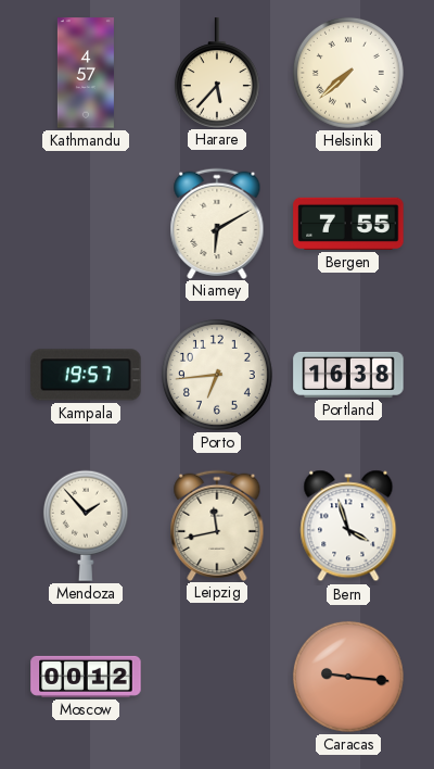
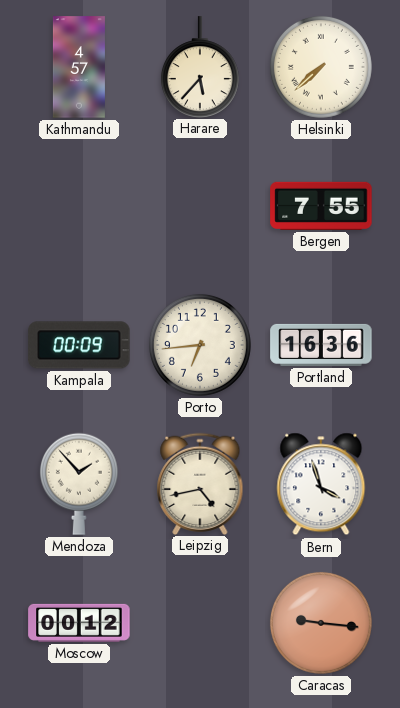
Niamey: 6:10 -> none (217, 223)
Kampala: 19:57 -> 00:09 (79, 345)
Portland: 16:38 -> 16:36 (321, 345)
Leipzig: 11:43 -> 4:43 (200, 483)
